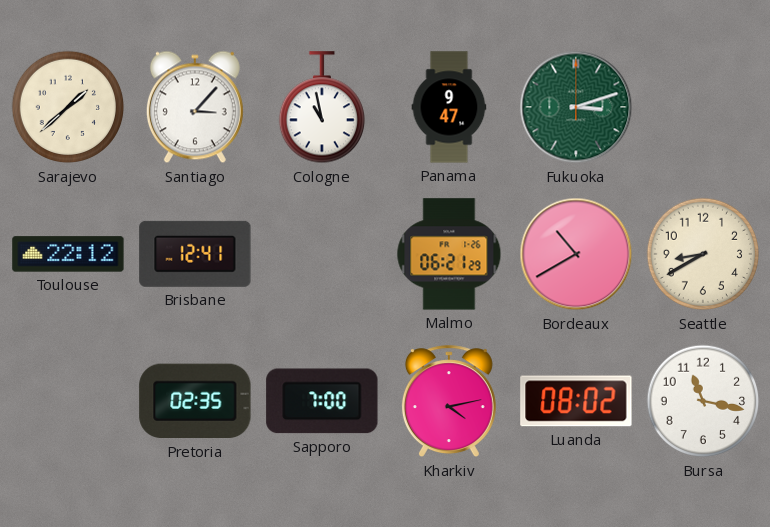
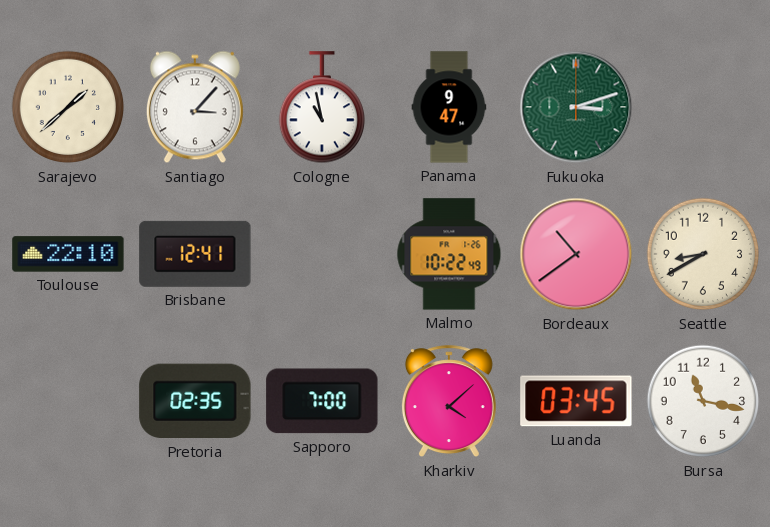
Toulouse: 22:12 -> 22:10 (68, 254)
Malmo: 06:21 -> 10:22 (449, 254)
Bordeaux: 10:40 -> 10:39 (576, 254)
Kharkiv: 4:13 -> 4:08 (449, 402)
Luanda: 08:02 -> 03:45 (576, 401)
